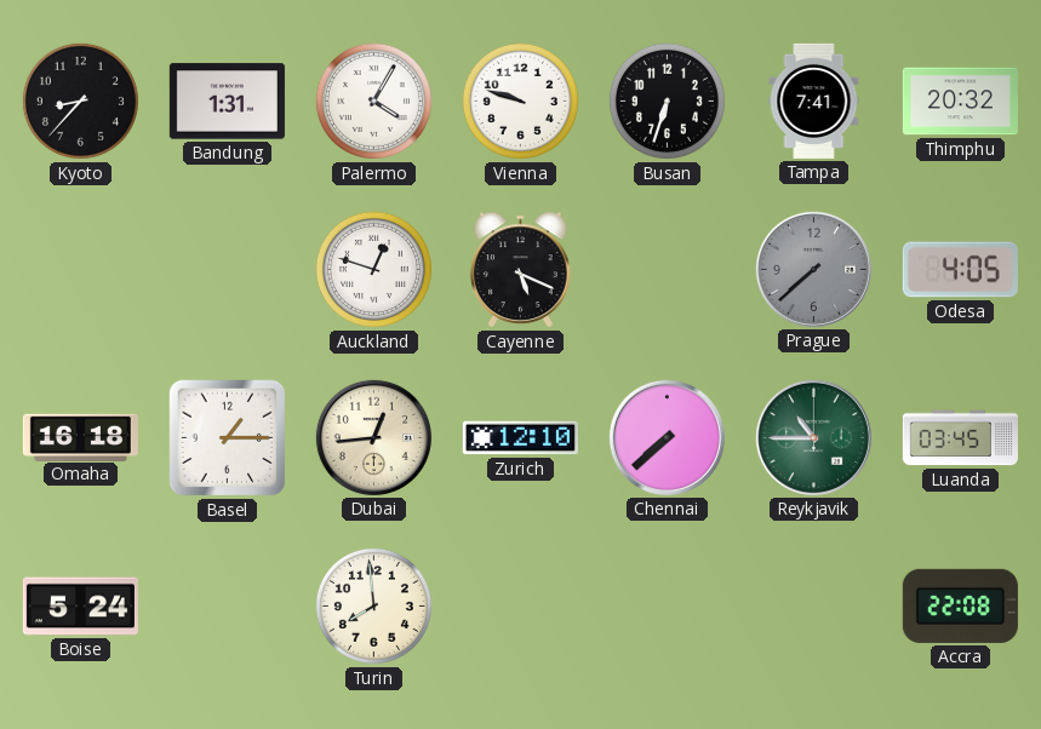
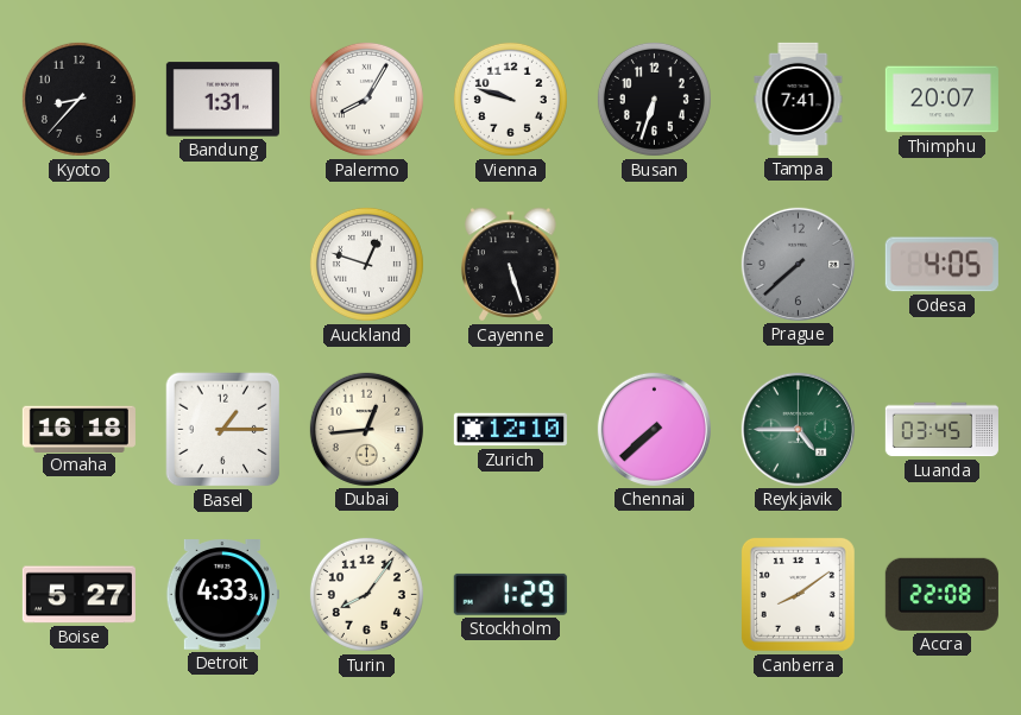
Palermo: 4:05 -> 8:05 (366, 99)
Thimphu: 20:32 -> 20:07 (941, 100)
Cayenne: 5:19 -> 5:27 (511, 265)
Reykjavik: 10:45 -> 4:45 (798, 429)
Boise: 5:24 -> 5:27 (78, 595)
Detroit: none -> 4:33 (222, 595)
Turin: 7:59 -> 8:06 (366, 594)
Stockholm: none -> 1:29 (510, 594)
Canberra: none -> 8:09 (798, 594)
